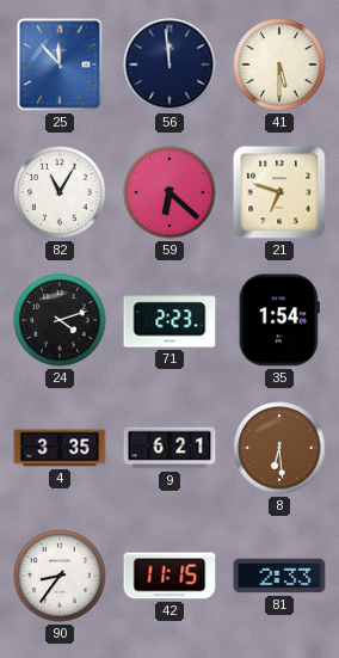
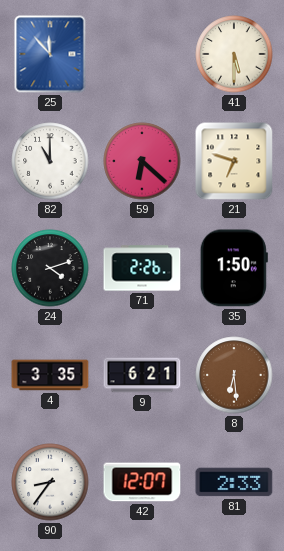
56: 11:59 -> none (169, 64)
82: 11:05 -> 11:00 (50, 161)
71: 2:23 -> 2:26 (142, 268)
35: 1:54 -> 1:50 (234, 268)
42: 11:15 -> 12:07 (142, 482)
